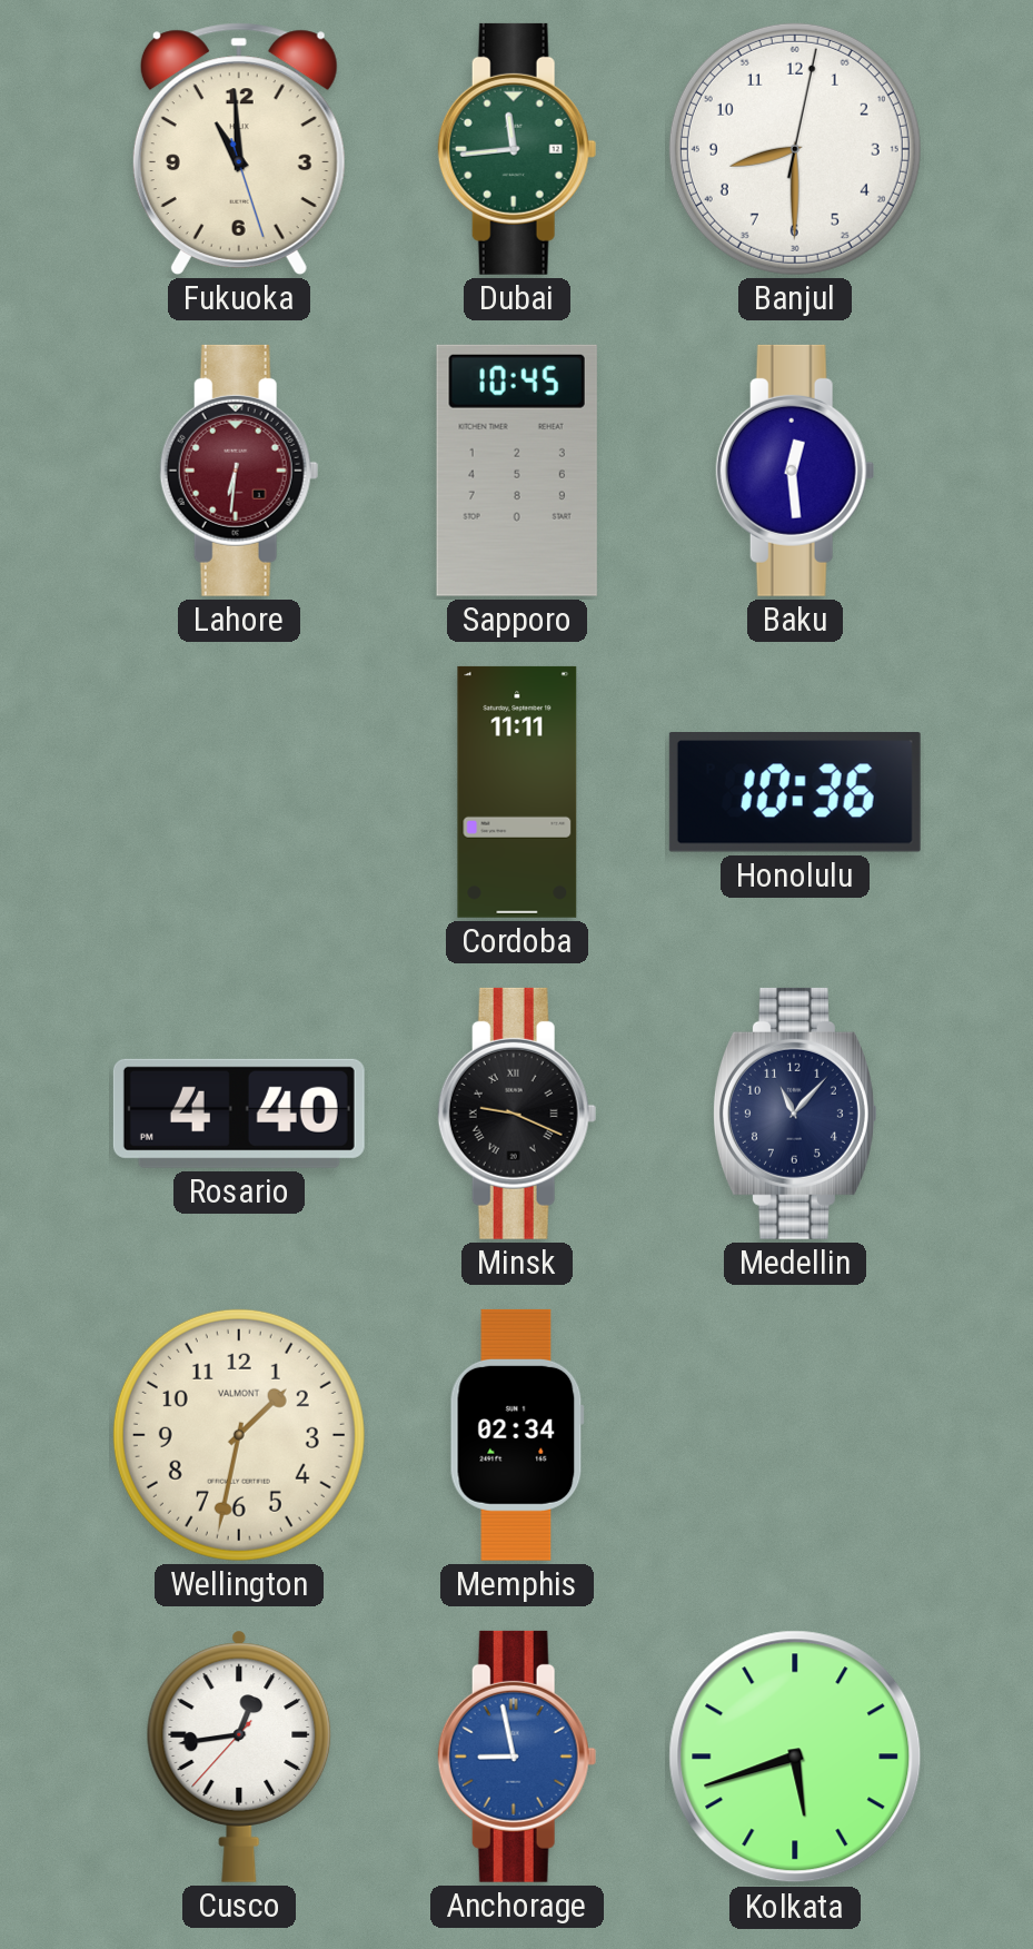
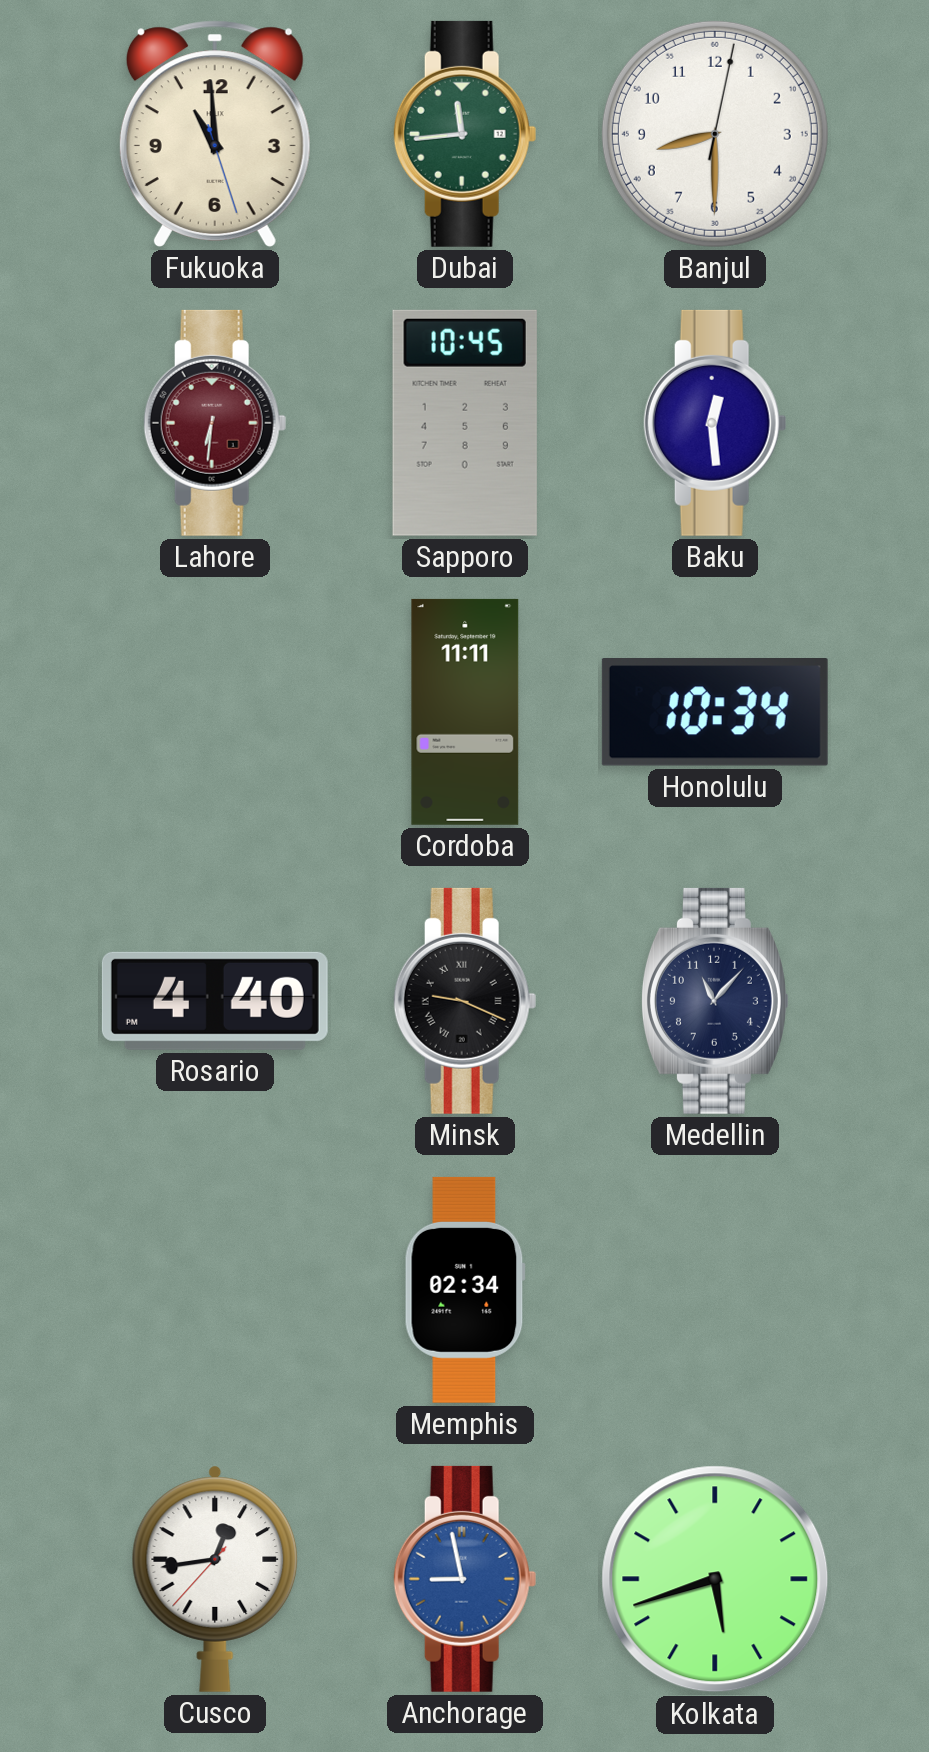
Honolulu: 10:36 -> 10:34 (715, 713)
Wellington: 1:32 -> none (239, 1435)
